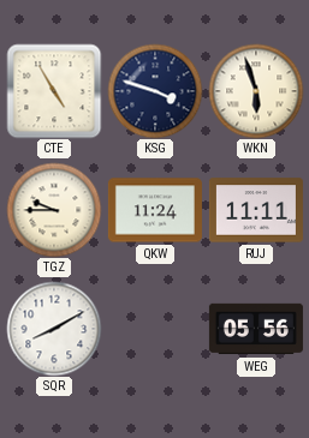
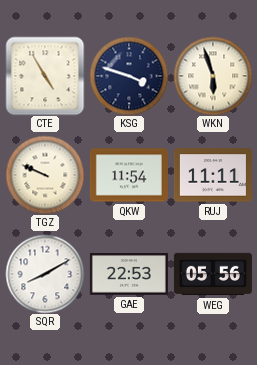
TGZ: 9:45 -> 9:49 (45, 175)
QKW: 11:24 -> 11:54 (129, 175)
GAE: none -> 22:53 (129, 275)
